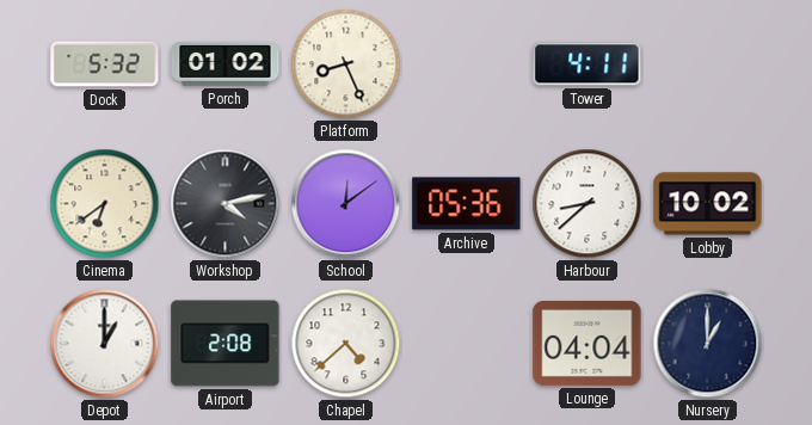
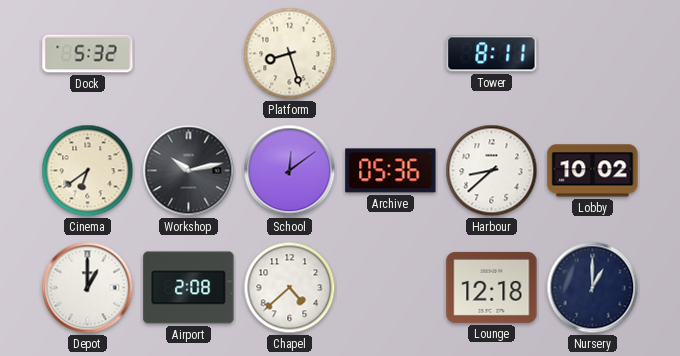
Porch: 01:02 -> none (226, 63)
Platform: 8:26 -> 8:27 (290, 54)
Tower: 4:11 -> 8:11 (492, 54)
Workshop: 4:13 -> 10:13 (189, 171)
Lounge: 04:04 -> 12:18 (492, 287)
